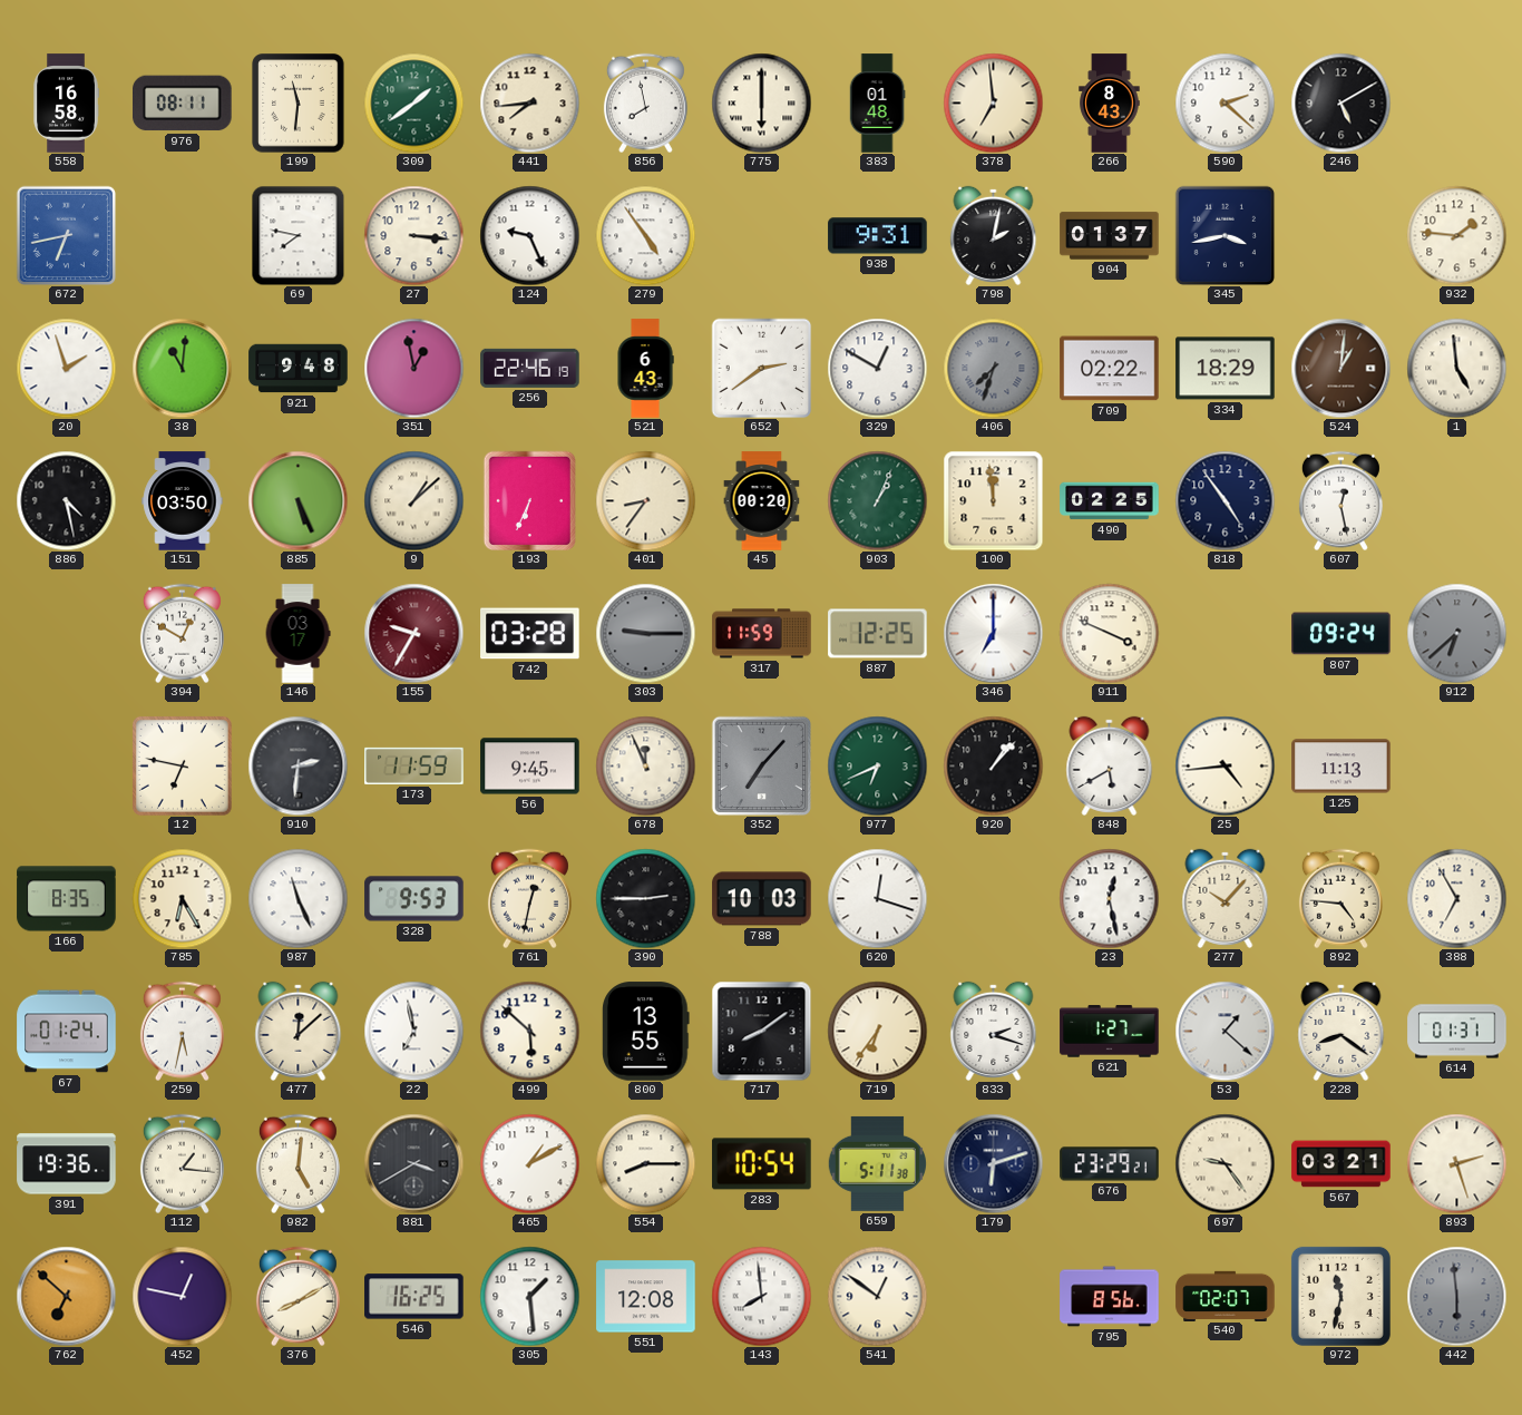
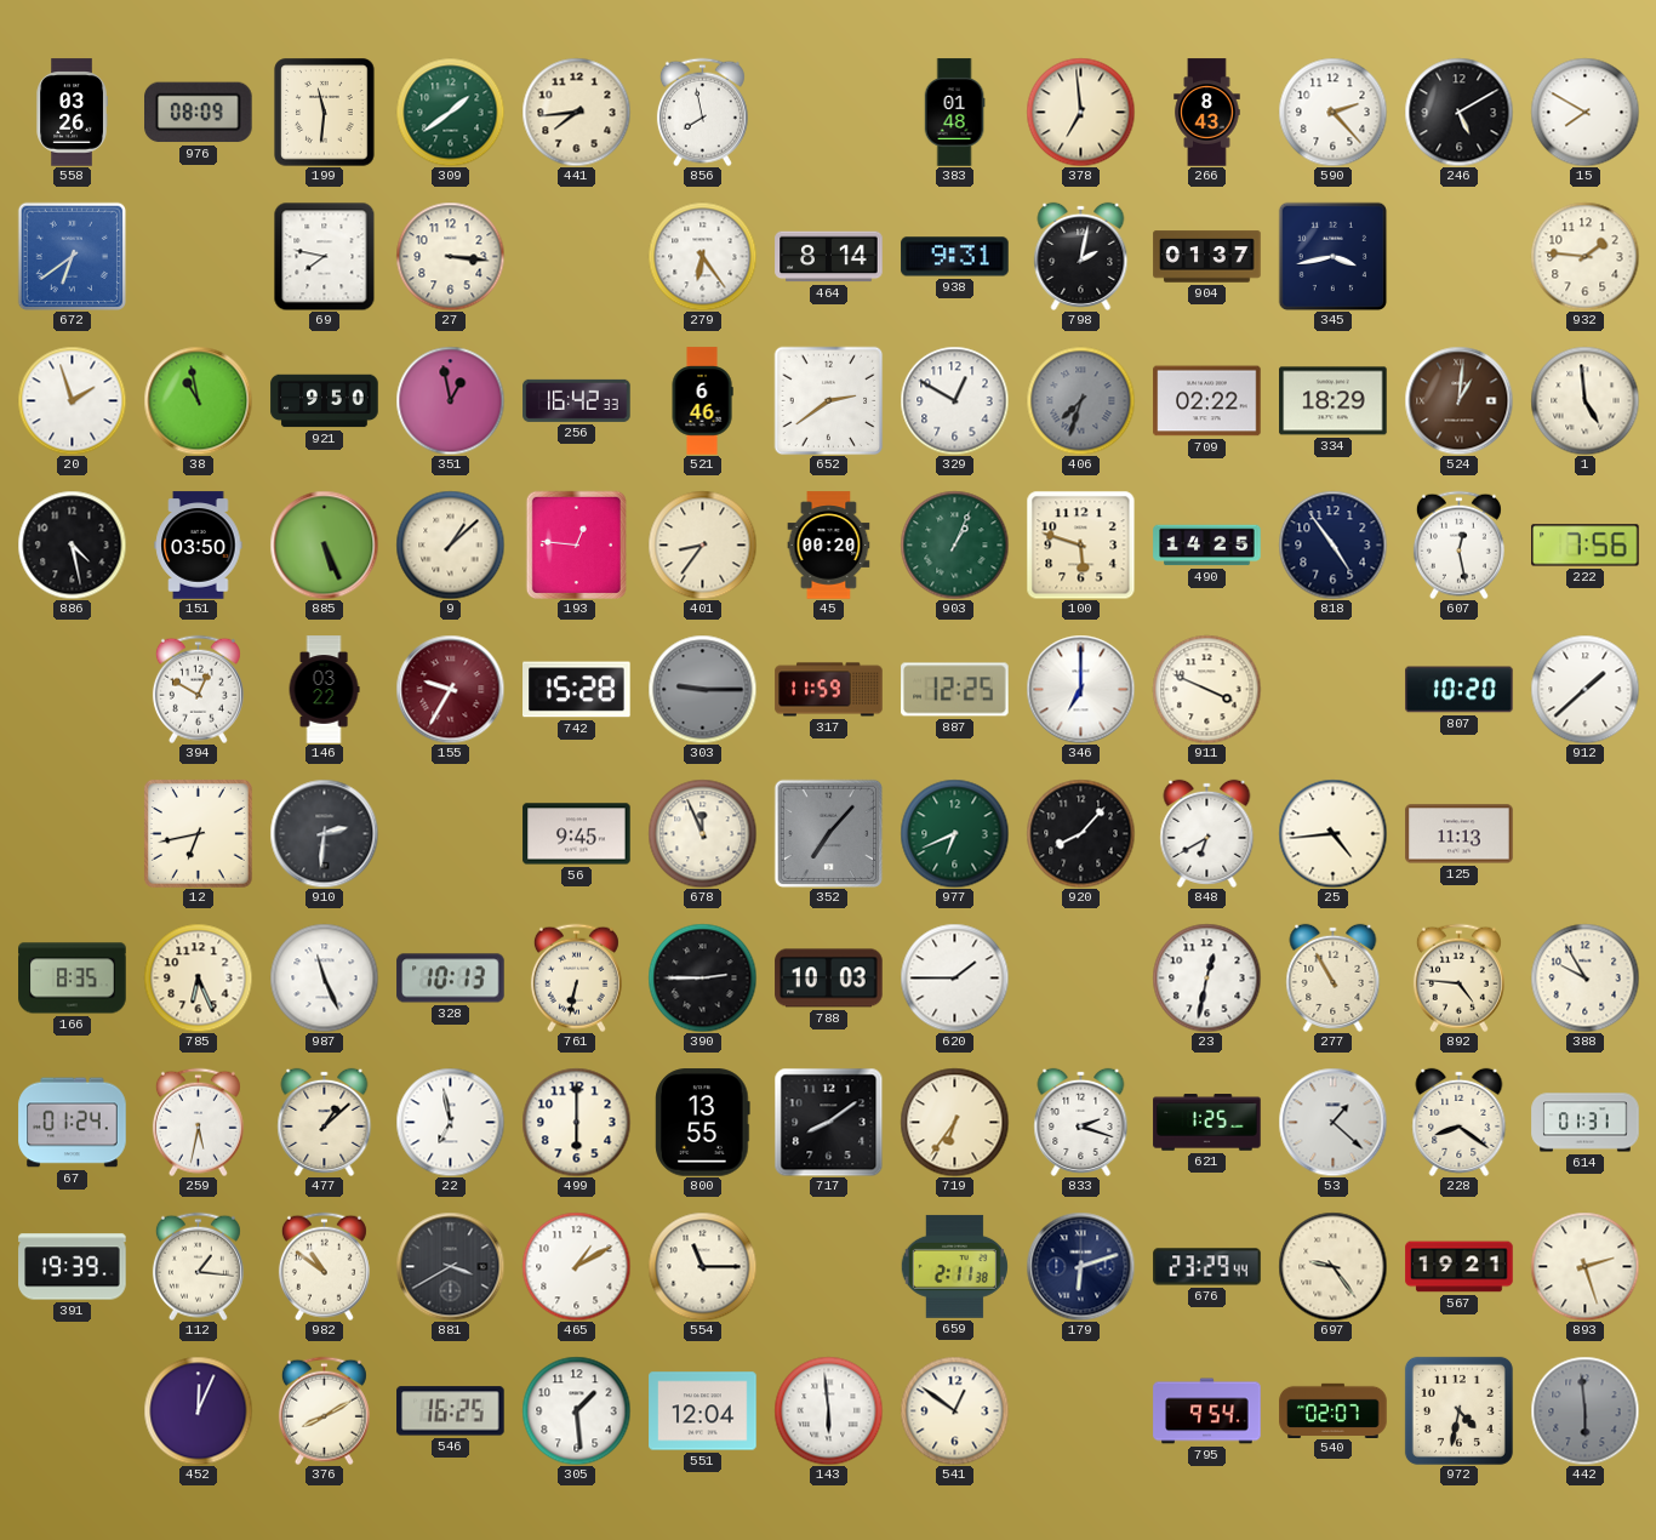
558: 16:58 -> 03:26 (72, 113)
976: 08:11 -> 08:09 (199, 113)
775: 6:00 -> none (761, 103)
590: 2:22 -> 2:23 (1332, 112)
15: none -> 7:50 (1584, 112)
672: 6:43 -> 6:39 (72, 256)
124: 9:26 -> none (529, 235)
279: 4:54 -> 6:24 (702, 256)
464: none -> 8:14 (829, 257)
38: 11:01 -> 10:58 (198, 400)
921: 9:48 -> 9:50 (325, 401)
256: 22:46 -> 16:42 (577, 400)
521: 6:43 -> 6:46 (702, 401)
193: 6:34 -> 12:46 (576, 544)
100: 11:59 -> 5:48 (1080, 544)
490: 02:25 -> 14:25 (1207, 546)
222: none -> 7:56 (1586, 546)
146: 03:17 -> 03:22 (324, 690)
742: 03:28 -> 15:28 (577, 690)
807: 09:24 -> 10:20 (1460, 690)
912: 6:38 -> 1:38 (1584, 689)
912 dial: grey -> white (1584, 689)
12: 6:47 -> 6:43 (198, 833)
173: 11:59 -> none (414, 765)
920: 1:07 -> 8:07 (1080, 833)
848: 5:40 -> 6:40 (1207, 833)
785: 6:25 -> 6:26 (198, 977)
328: 9:53 -> 10:13 (451, 979)
761: 12:32 -> 6:32 (576, 977)
620: 12:18 -> 1:45 (954, 977)
23: 12:28 -> 12:32 (1206, 977)
277: 10:07 -> 10:55 (1334, 977)
388: 6:55 -> 9:55 (1584, 977)
477: 12:08 -> 1:08 (325, 1122)
499: 5:52 -> 6:00 (576, 1122)
621: 1:27 -> 1:25 (1207, 1123)
391: 19:36 -> 19:39 (73, 1267)
982: 5:01 -> 10:51 (324, 1266)
554: 8:15 -> 11:15 (702, 1266)
283: 10:54 -> none (762, 1164)
659: 5:11 -> 2:11 (954, 1266)
676: 23:29:21 -> 23:29:44 (1207, 1267)
567: 03:21 -> 19:21 (1460, 1267)
762: 6:52 -> none (66, 1296)
452: 12:47 -> 12:04 (198, 1410)
551: 12:08 -> 12:04 (703, 1411)
143: 7:59 -> 5:59 (828, 1410)
795: 8:56 -> 9:54 (1207, 1411)
972: 11:32 -> 4:32 (1458, 1410)
